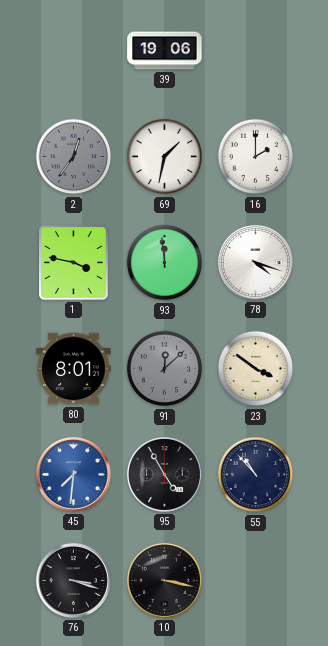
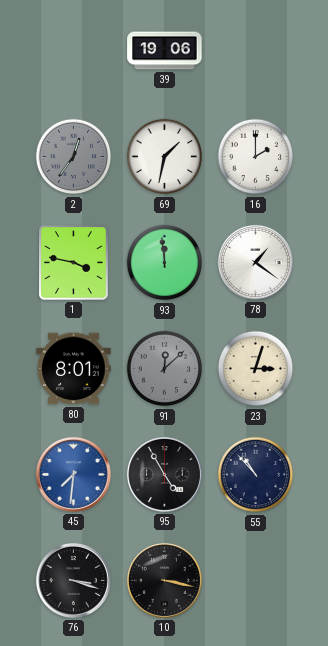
78: 4:18 -> 1:21 (255, 262)
23: 3:51 -> 3:03 (256, 369)
